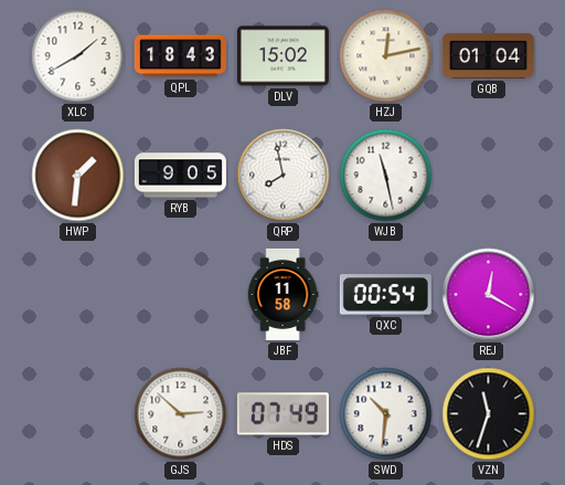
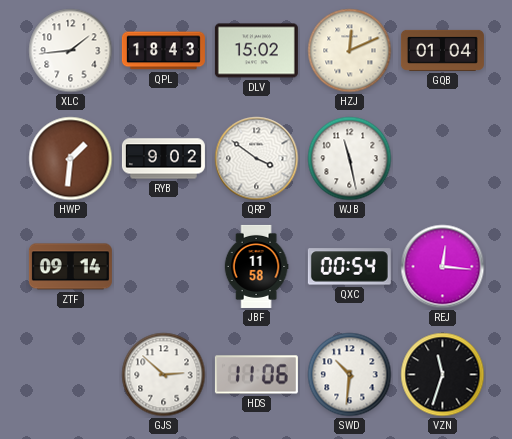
XLC: 1:40 -> 1:44 (71, 51)
HZJ: 12:13 -> 12:11 (350, 51)
RYB: 9:05 -> 9:02 (163, 159)
QRP: 7:58 -> 3:51 (257, 159)
ZTF: none -> 09:14 (70, 267)
REJ: 12:20 -> 12:16 (443, 267)
HDS: 07:49 -> 11:06 (256, 375)
